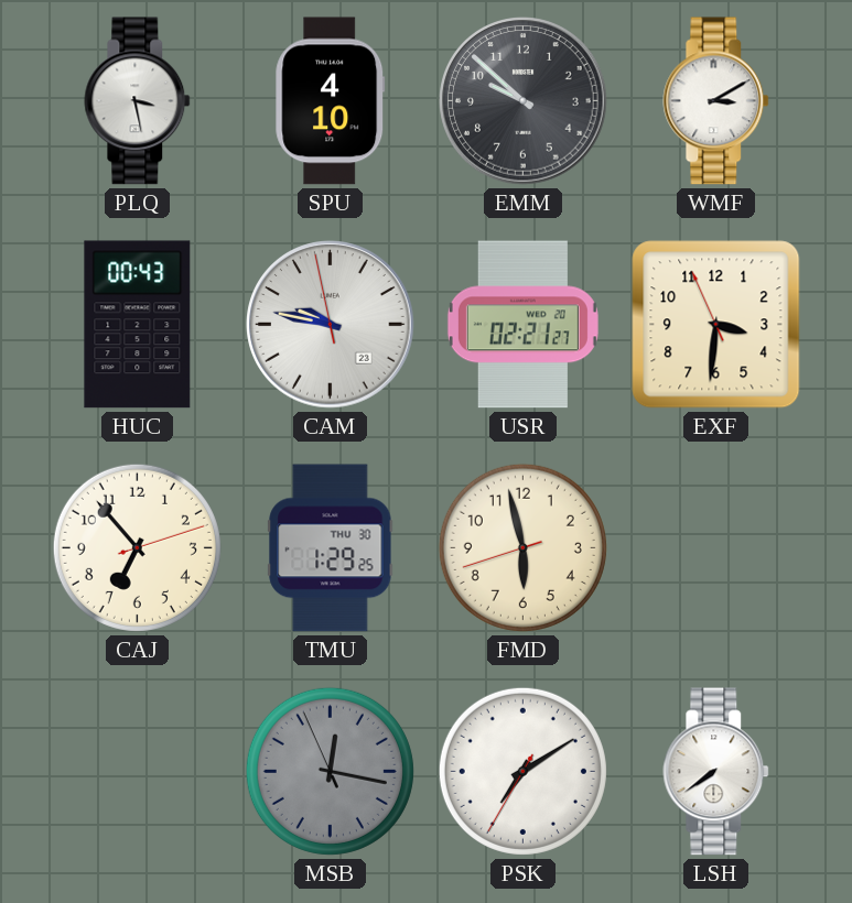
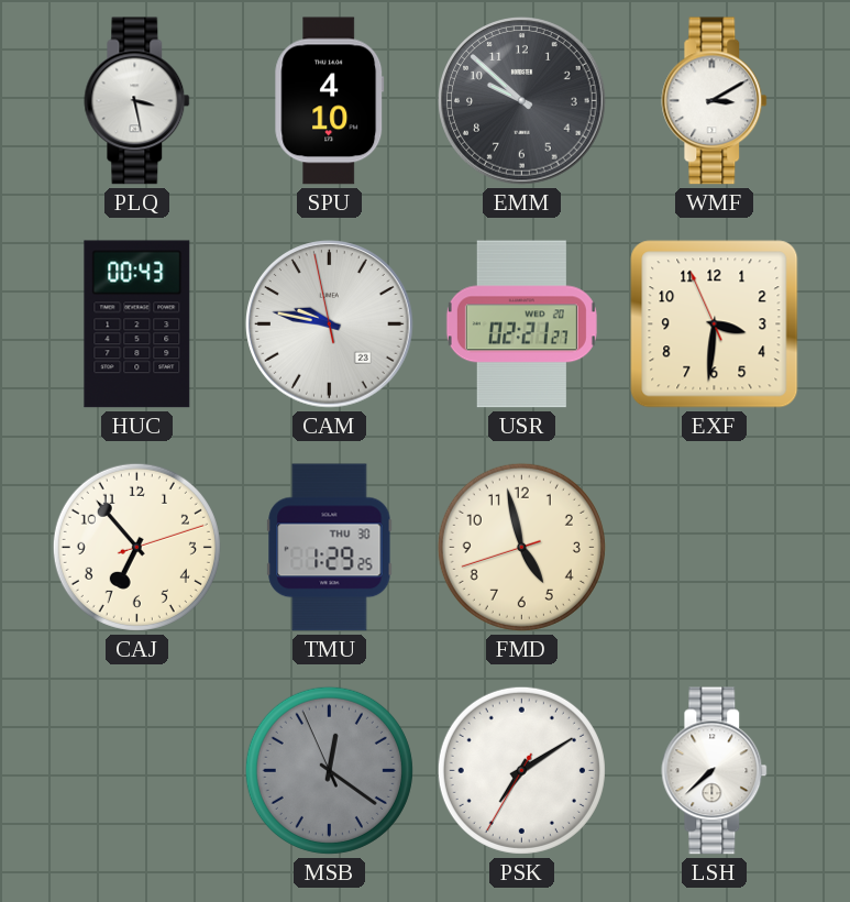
FMD: 5:57 -> 4:57 (521, 547)
MSB: 12:16 -> 12:20 (329, 770)
LSH: 7:39 -> 7:38 (715, 771)
